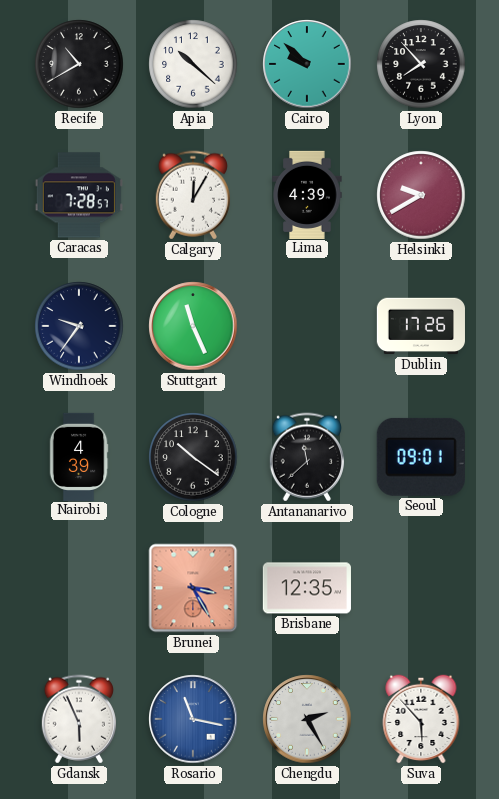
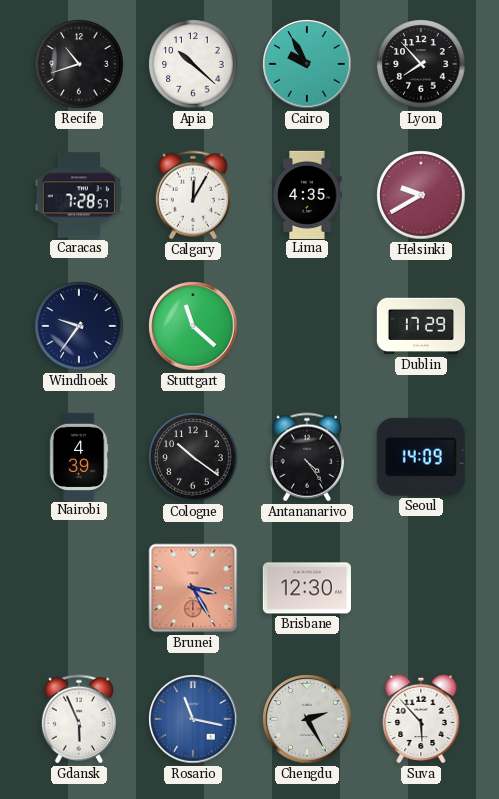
Recife: 10:40 -> 10:42 (79, 64)
Cairo: 9:52 -> 9:55 (307, 64)
Lima: 4:39 -> 4:35 (307, 194)
Stuttgart: 11:26 -> 11:22 (193, 326)
Dublin: 17:26 -> 17:29 (421, 326)
Antananarivo: 11:38 -> 4:24 (307, 457)
Seoul: 09:01 -> 14:09 (421, 457)
Brisbane: 12:35 -> 12:30 (307, 588)
